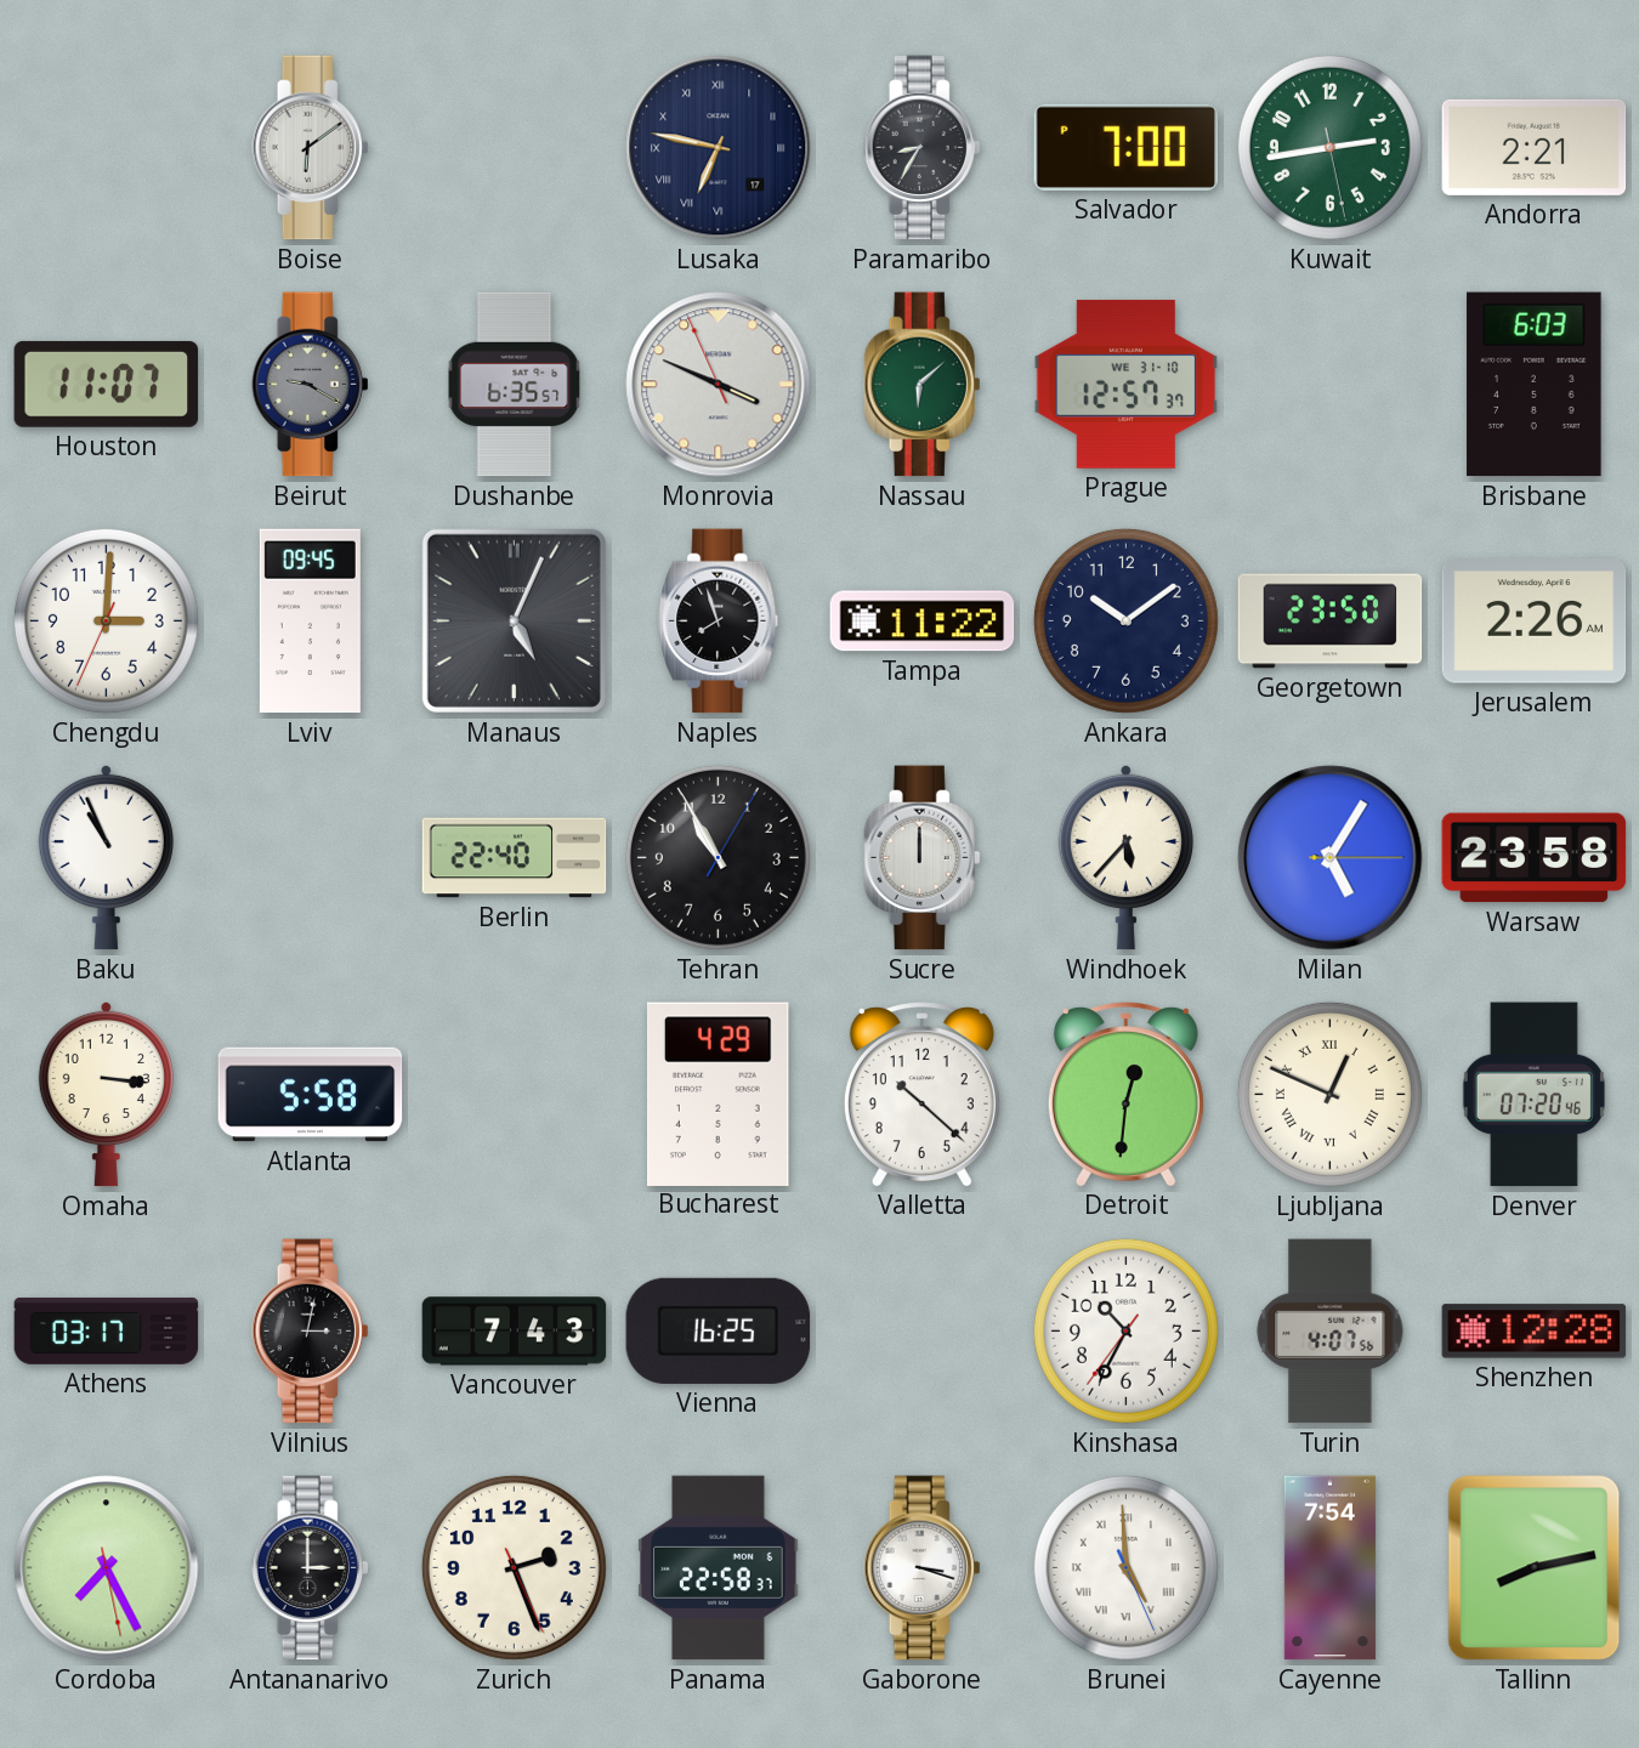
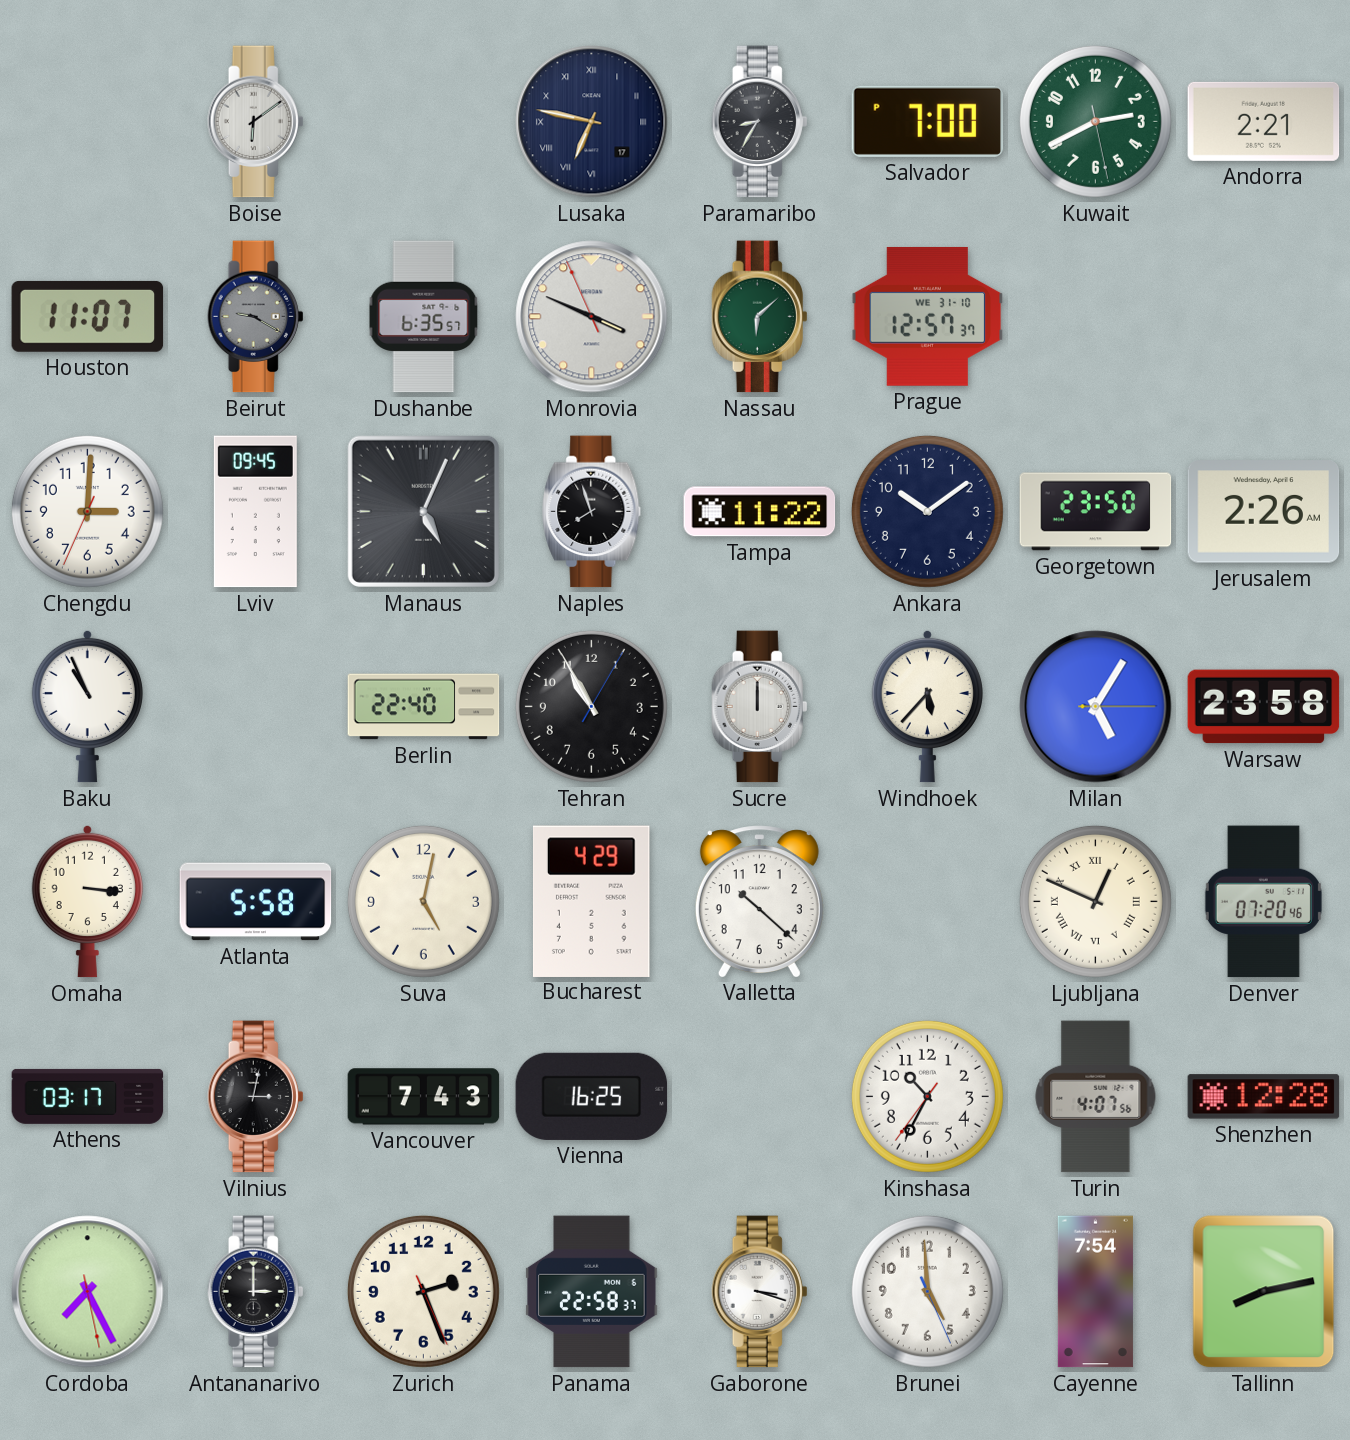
Kuwait: 2:43 -> 2:40 (1095, 121)
Brisbane: 6:03 -> none (1535, 385)
Suva: none -> 5:02 (423, 901)
Detroit: 12:31 -> none (1125, 1094)
Brunei numerals: Roman -> Arabic (927, 1291)
